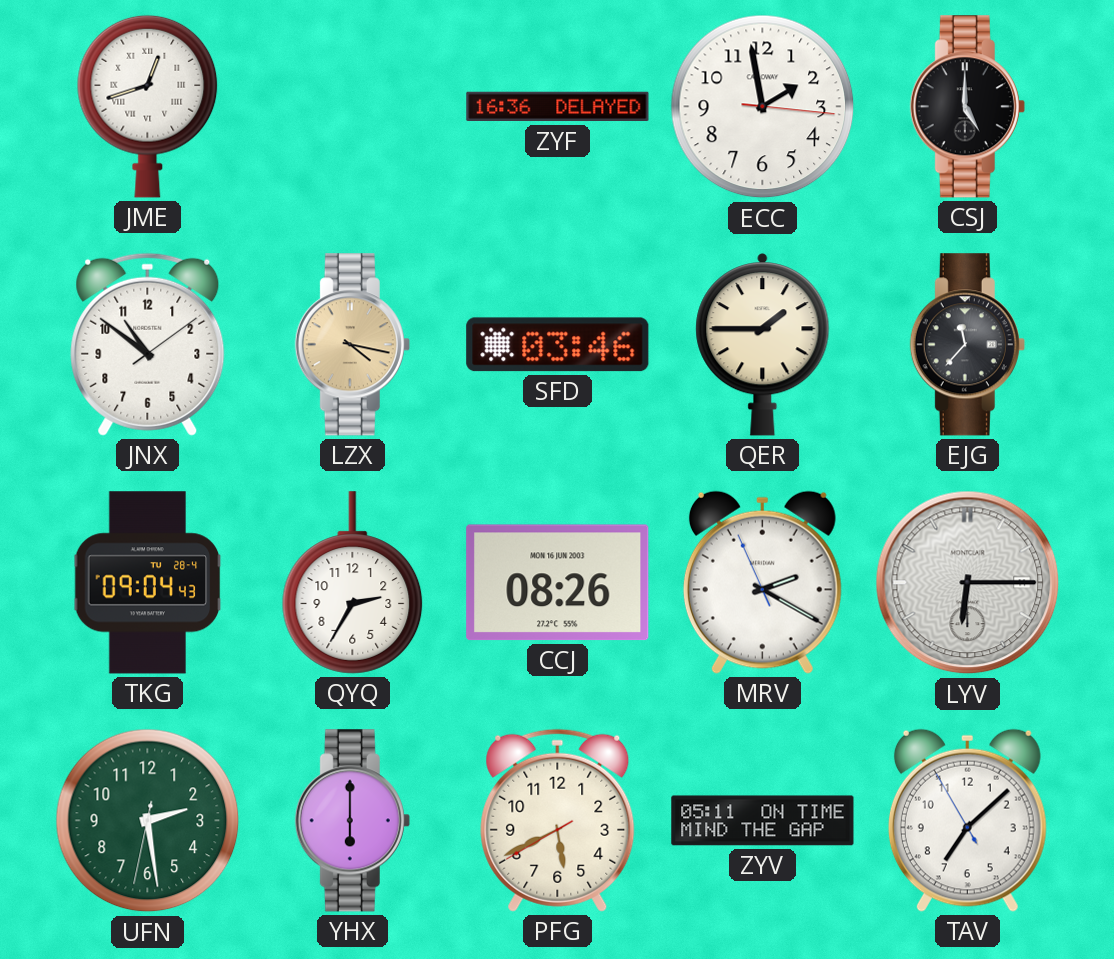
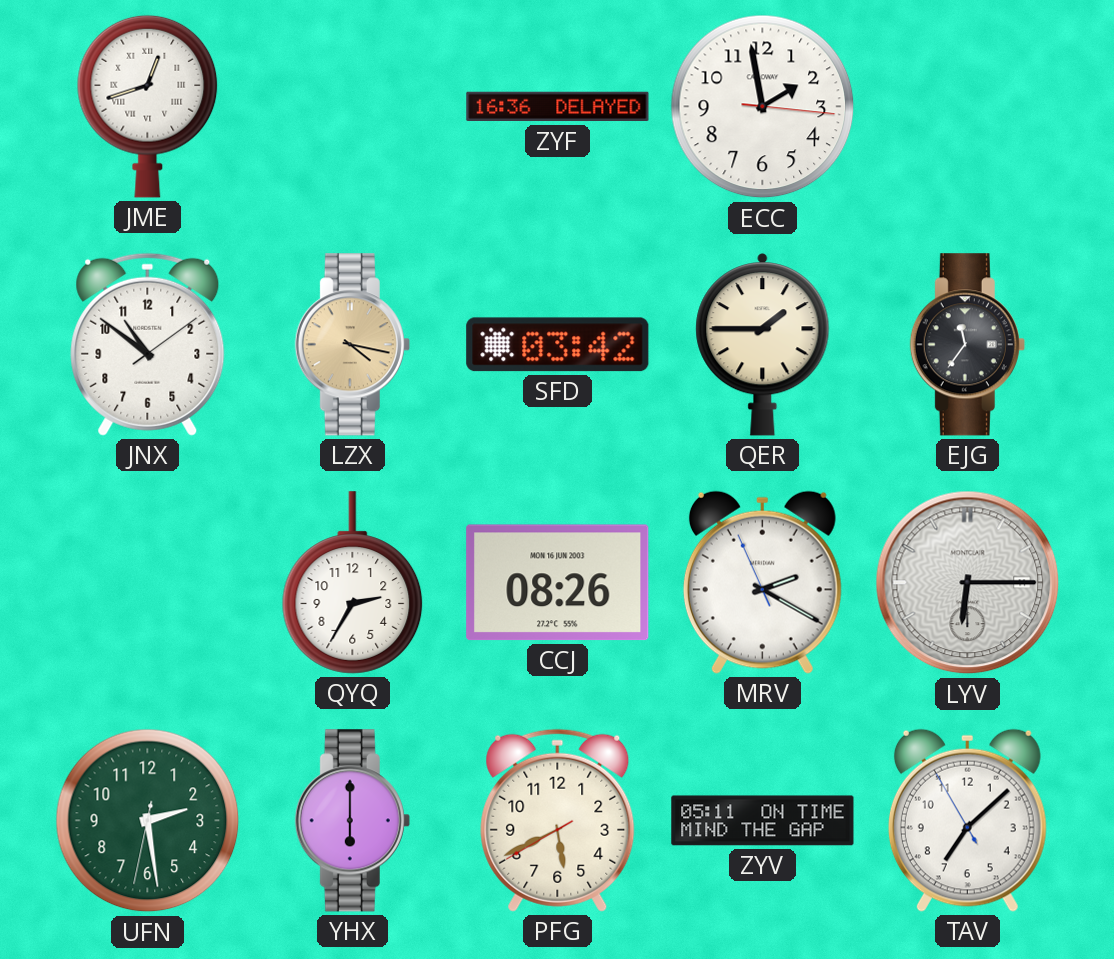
CSJ: 5:00 -> none (967, 107)
SFD: 03:46 -> 03:42 (558, 345)
EJG: 11:37 -> 11:36 (967, 345)
TKG: 09:04 -> none (148, 583)
